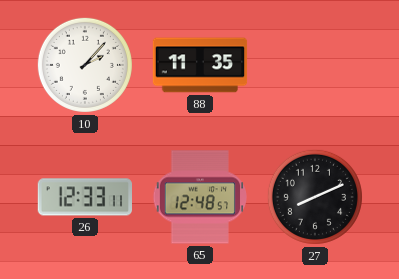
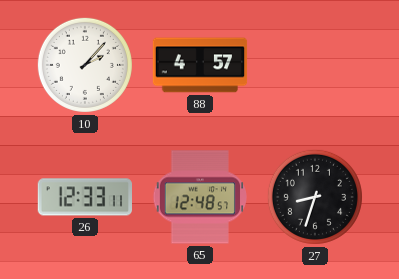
88: 11:35 -> 4:57 (200, 65)
27: 8:11 -> 8:33 (315, 197)
